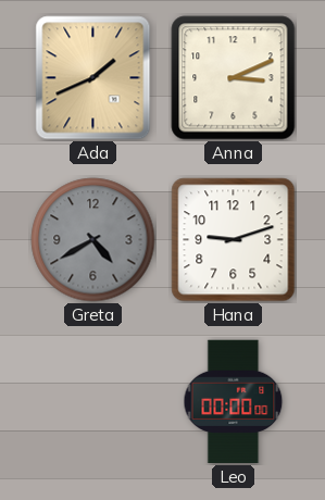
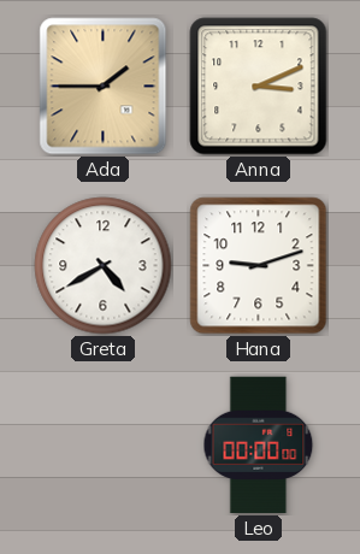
Ada: 1:41 -> 1:45 (104, 87)
Greta dial: grey -> white (104, 266)
